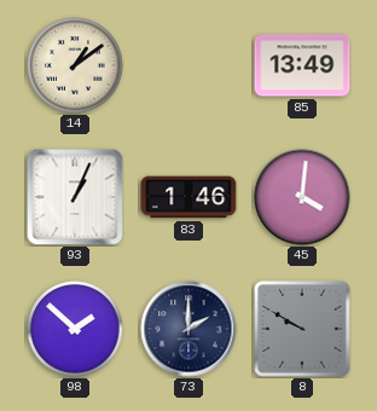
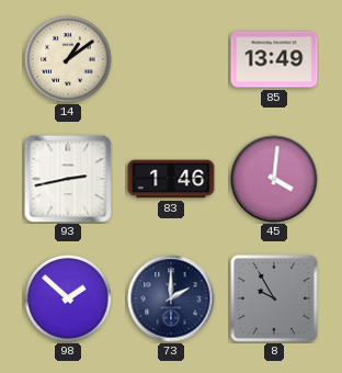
93: 1:04 -> 2:43 (68, 179)
8: 9:50 -> 9:55 (274, 298)
